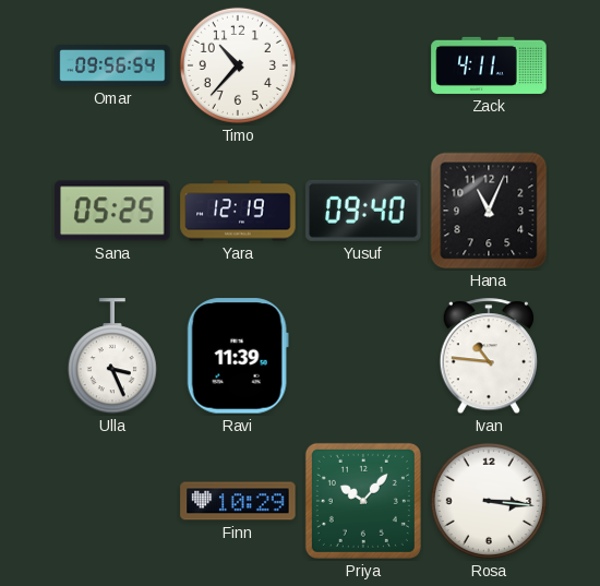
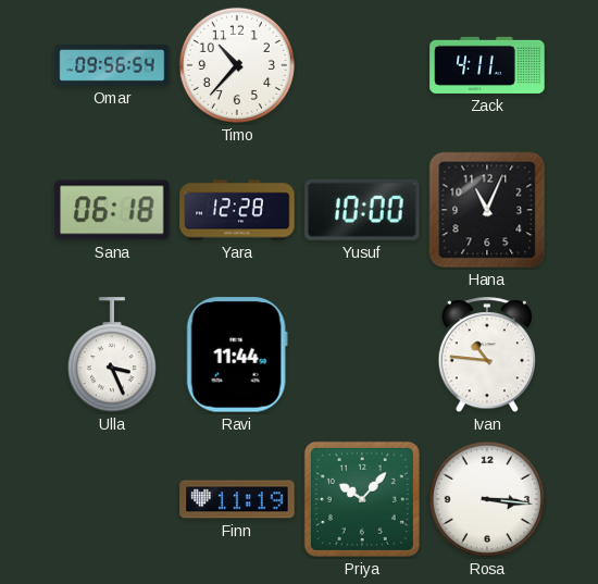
Sana: 05:25 -> 06:18 (112, 210)
Yara: 12:19 -> 12:28 (237, 210)
Yusuf: 09:40 -> 10:00 (362, 210)
Ravi: 11:39 -> 11:44 (237, 355)
Finn: 10:29 -> 11:19 (237, 499)
